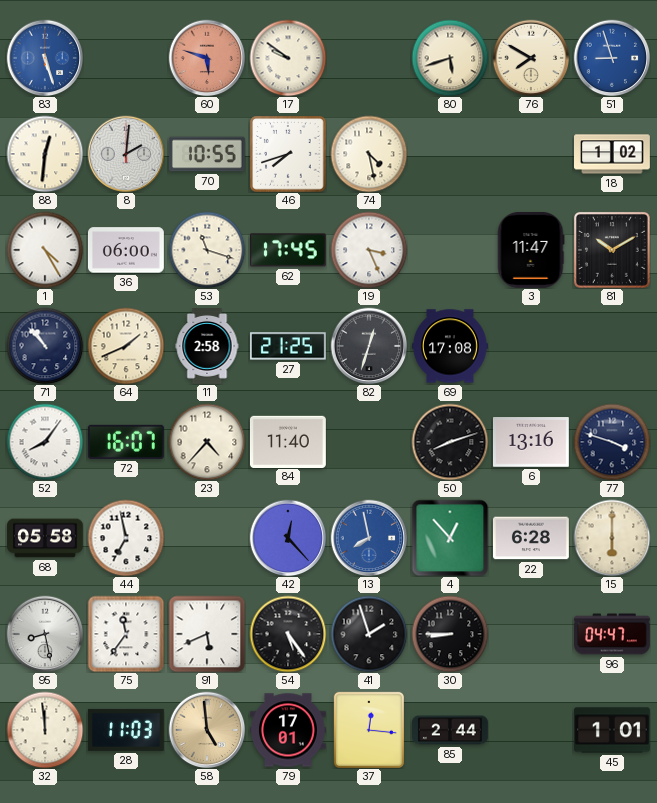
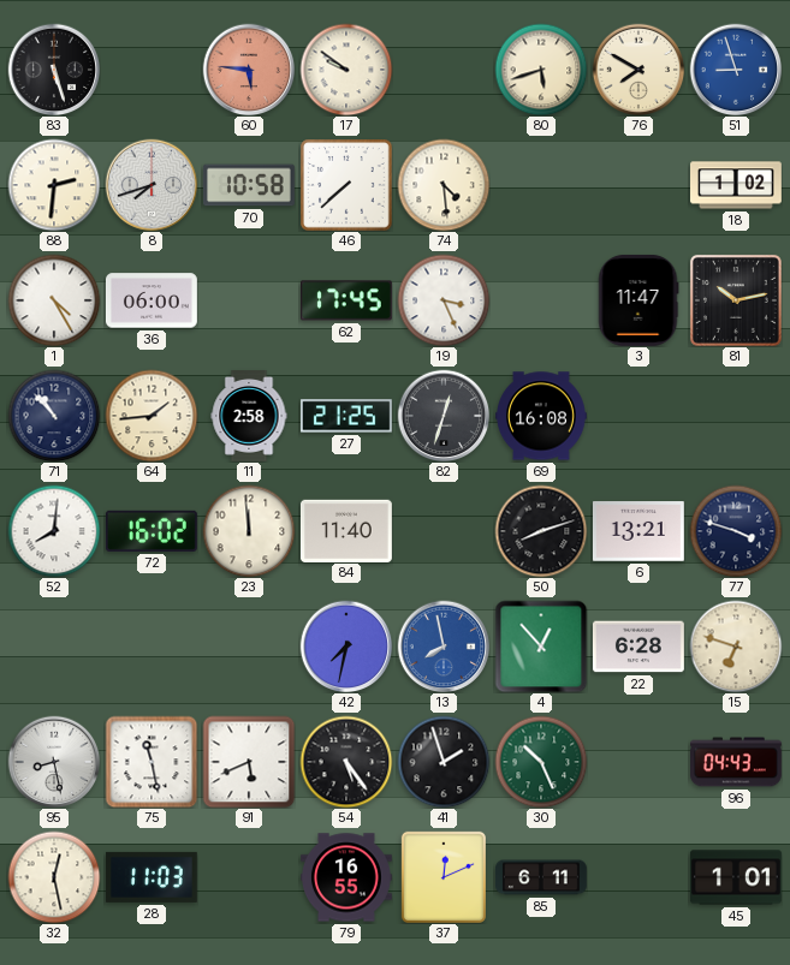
83 dial: blue -> black (54, 70)
60: 5:48 -> 5:46 (249, 70)
88: 12:31 -> 2:31 (54, 185)
8: 2:01 -> 7:42 (152, 185)
70: 10:55 -> 10:58 (249, 185)
46: 7:42 -> 7:38 (346, 185)
74: 4:28 -> 4:29 (444, 185)
53: 11:18 -> none (207, 250)
81: 10:10 -> 10:13 (736, 300)
64: 1:41 -> 1:44 (152, 416)
69: 17:08 -> 16:08 (542, 416)
52: 8:06 -> 8:01 (54, 531)
72: 16:07 -> 16:02 (152, 531)
23: 4:37 -> 11:59 (249, 531)
6: 13:16 -> 13:21 (638, 531)
68: 05:58 -> none (46, 538)
44: 6:58 -> none (126, 538)
42: 12:23 -> 7:32 (346, 647)
15: 6:00 -> 6:48 (736, 647)
75: 11:36 -> 11:28 (152, 762)
30: 8:45 -> 10:26 (541, 762)
30 dial: black -> green (541, 762)
96: 04:47 -> 04:43 (737, 762)
32: 11:59 -> 12:28 (54, 877)
58: 4:59 -> none (207, 730)
79: 17:01 -> 16:55 (348, 877)
37: 12:16 -> 12:11 (444, 877)
85: 2:44 -> 6:11 (542, 877)
